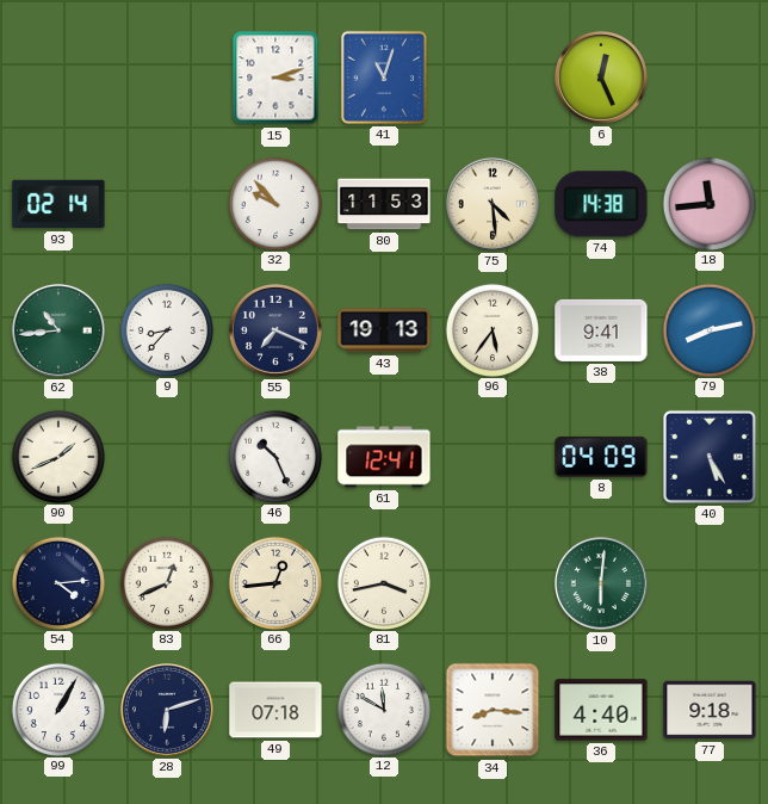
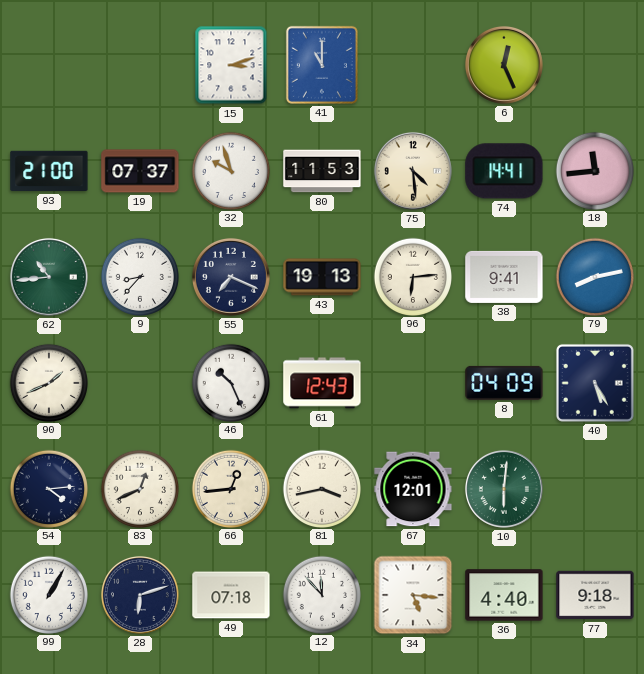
41: 11:03 -> 11:00 (322, 65)
93: 02:14 -> 21:00 (49, 171)
19: none -> 07:37 (140, 171)
32: 9:53 -> 9:57 (230, 170)
74: 14:38 -> 14:41 (504, 171)
96: 5:36 -> 6:14 (412, 276)
61: 12:41 -> 12:43 (322, 383)
67: none -> 12:01 (413, 489)
12: 11:50 -> 11:53 (321, 594)
34: 8:16 -> 5:16 (413, 595)
